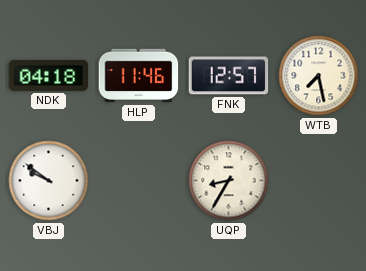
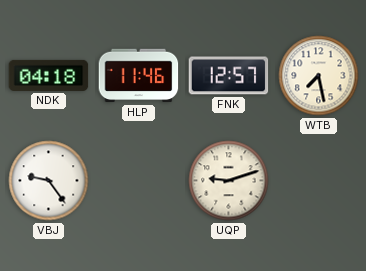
VBJ: 9:51 -> 9:24 (49, 181)
UQP: 8:35 -> 9:12 (229, 181)
